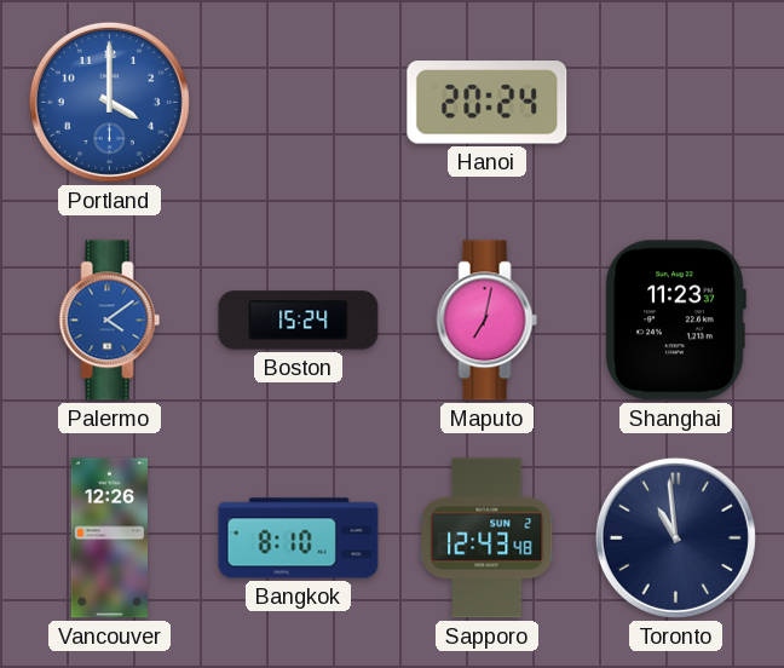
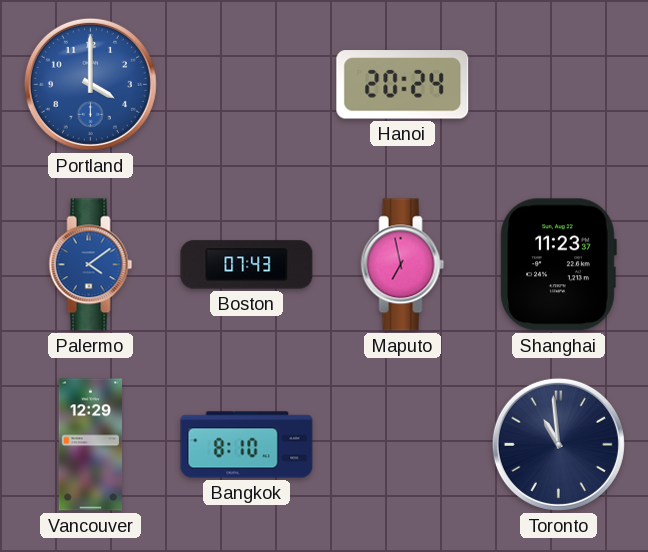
Boston: 15:24 -> 07:43 (247, 265)
Maputo: 7:02 -> 6:58 (403, 265)
Vancouver: 12:26 -> 12:29 (90, 445)
Sapporo: 12:43 -> none (488, 539)
